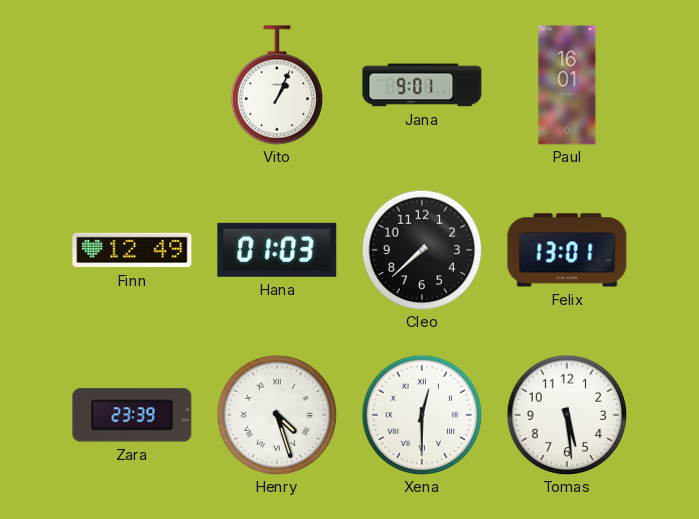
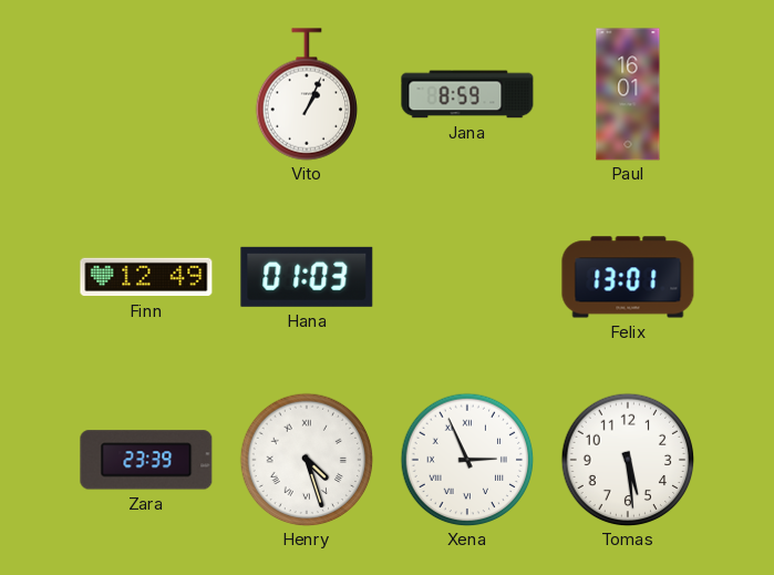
Jana: 9:01 -> 8:59 (467, 94)
Cleo: 7:38 -> none (422, 250)
Xena: 12:30 -> 2:56 (467, 460)
